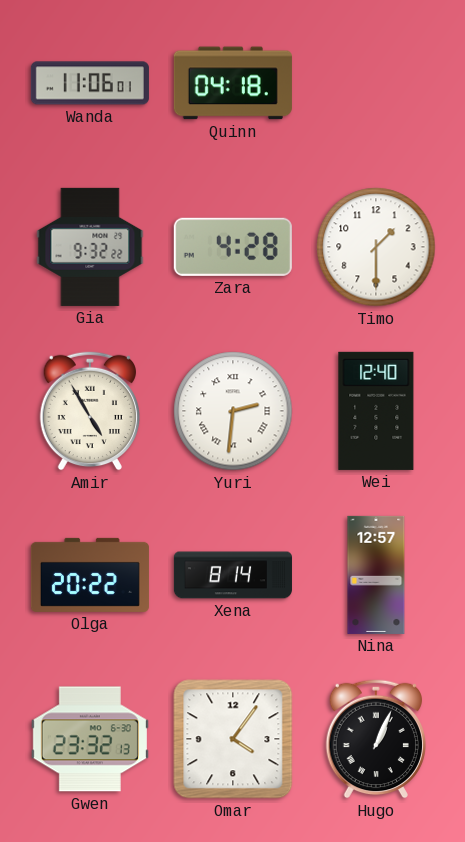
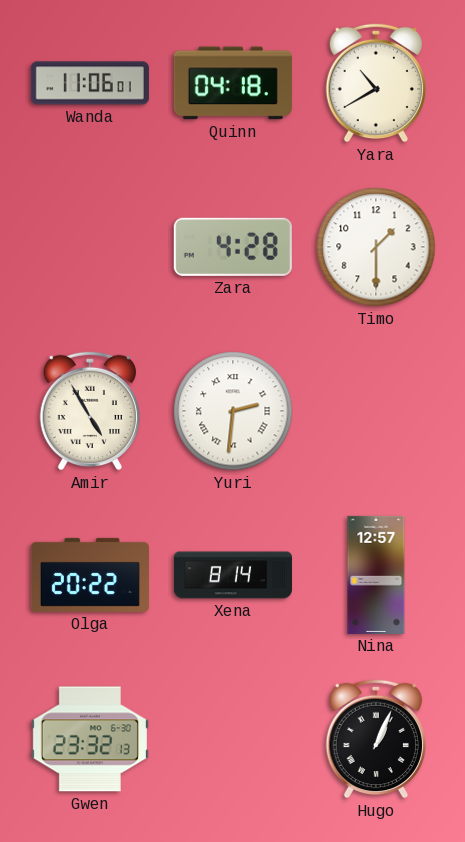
Yara: none -> 10:40 (375, 83)
Gia: 9:32 -> none (90, 247)
Wei: 12:40 -> none (376, 411)
Omar: 4:06 -> none (233, 739)
